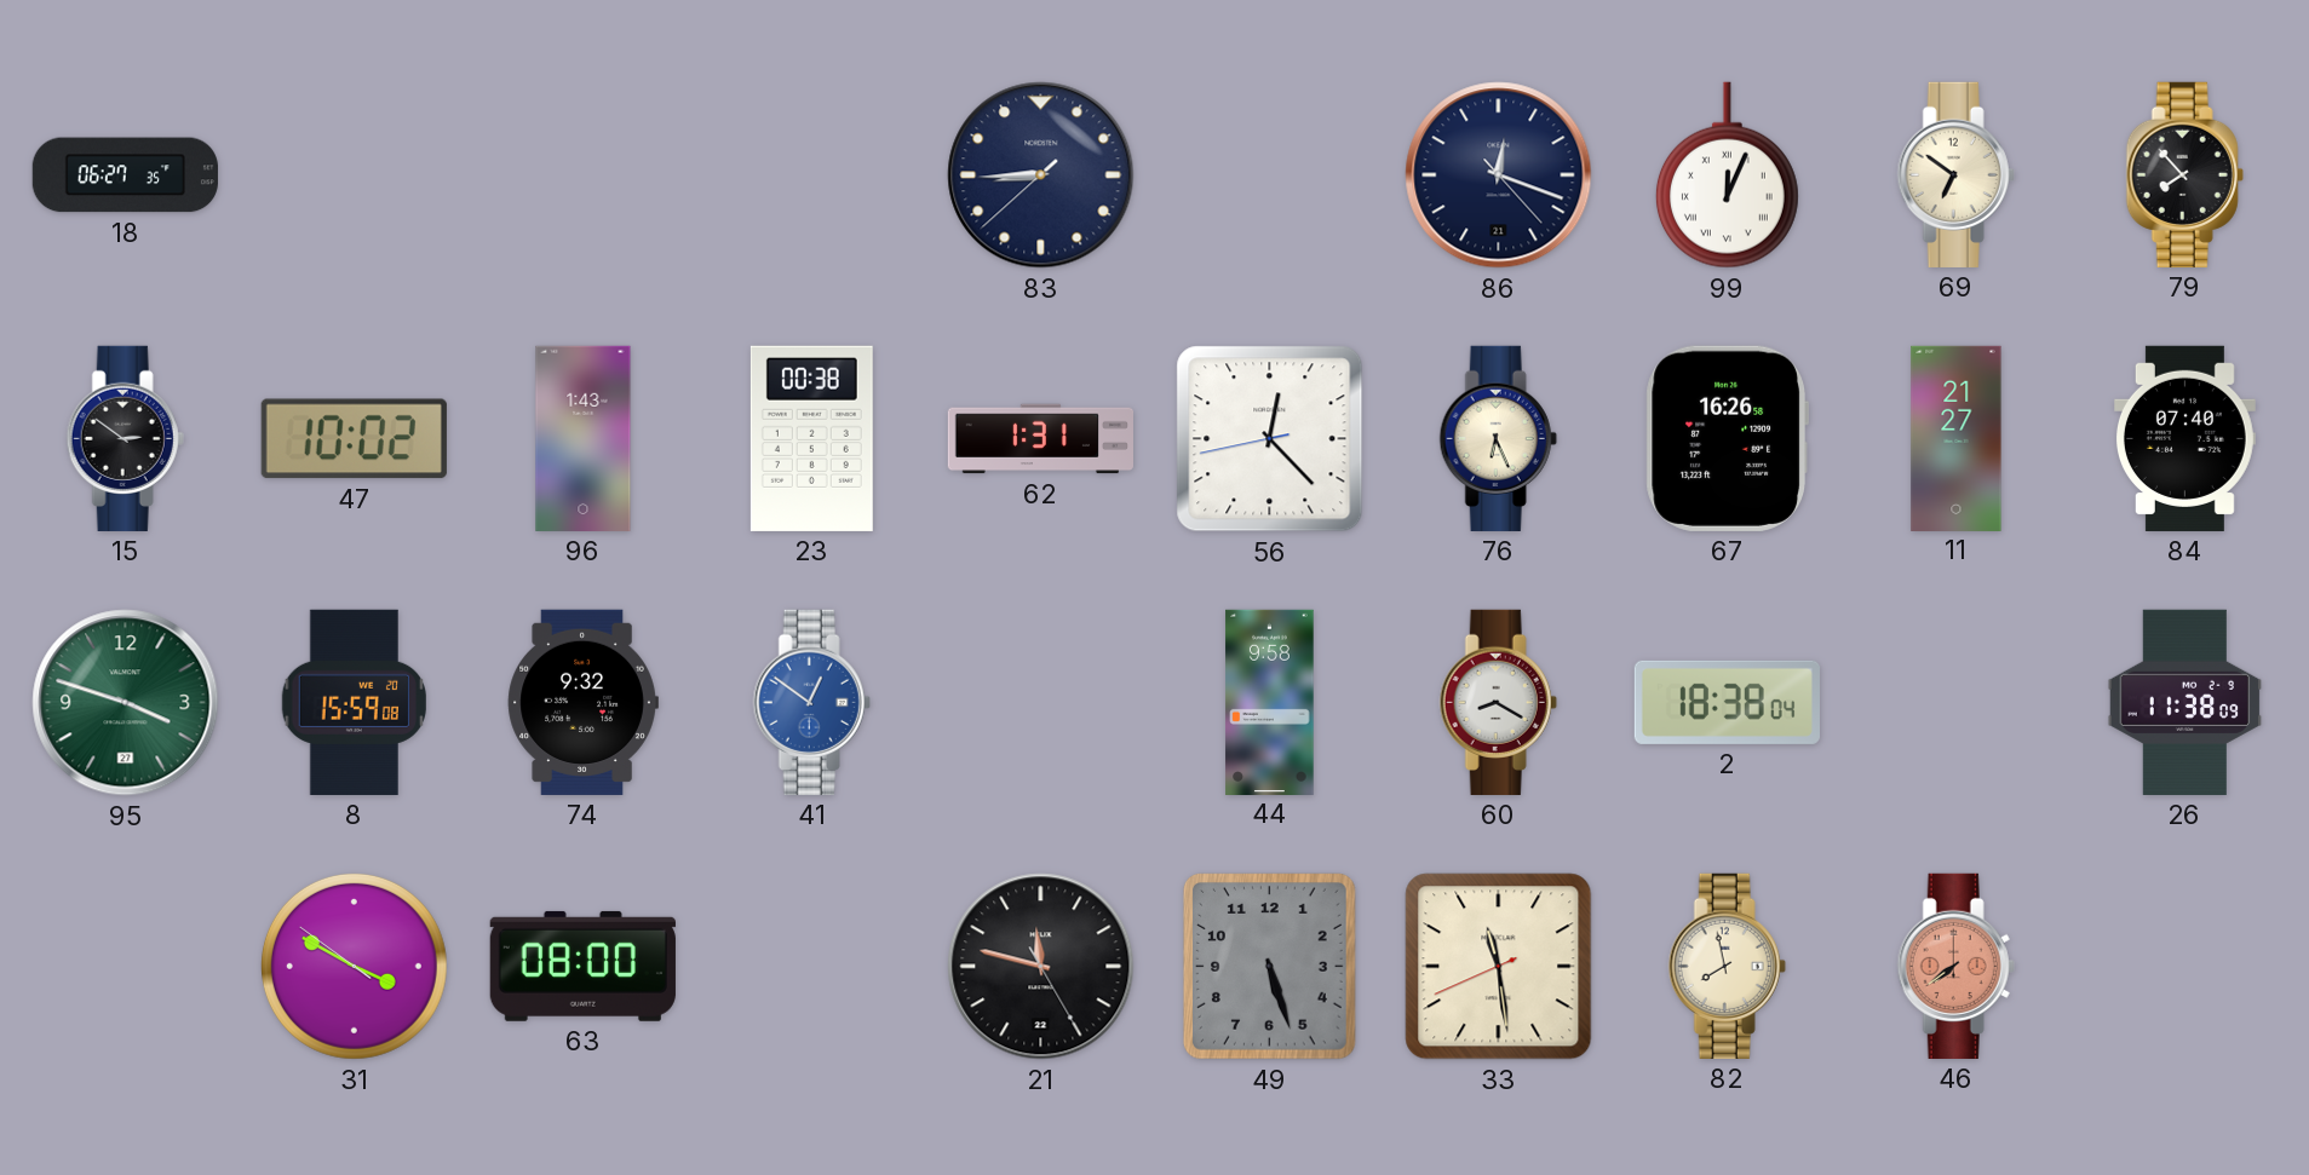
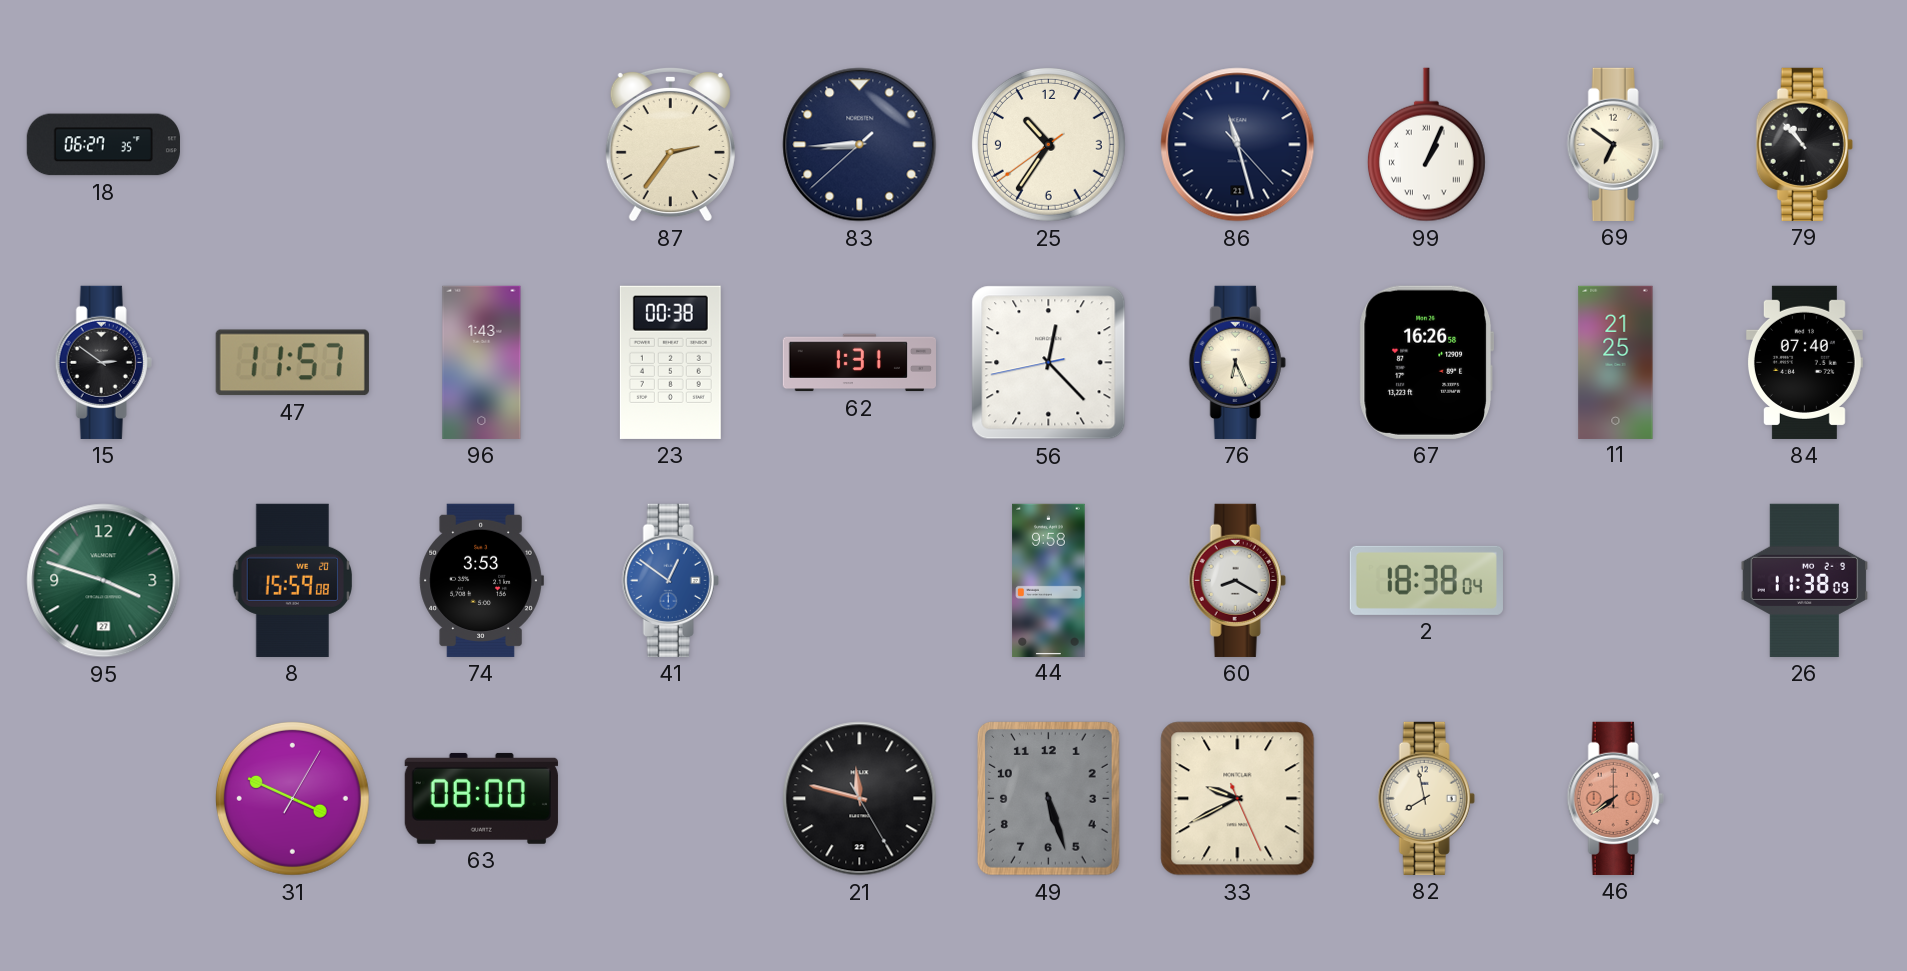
87: none -> 2:36 (670, 144)
25: none -> 10:35 (1048, 144)
86: 12:18 -> 11:27 (1238, 145)
99: 12:04 -> 1:04 (1426, 145)
79: 7:53 -> 10:53 (1804, 144)
47: 10:02 -> 11:57 (292, 363)
11: 21:27 -> 21:25 (1616, 362)
74: 9:32 -> 3:53 (481, 580)
31: 3:49:51 -> 3:49:05 (292, 798)
33: 11:28 -> 9:40 (1238, 799)
